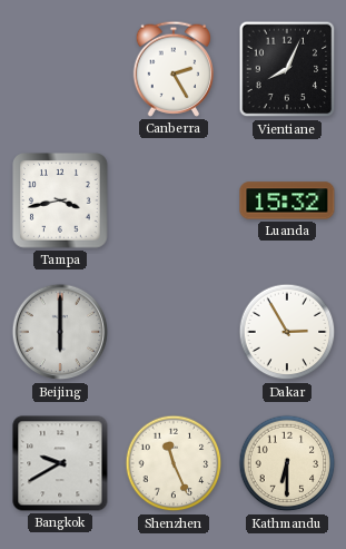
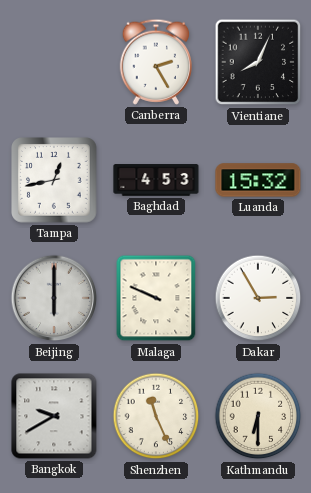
Tampa: 3:43 -> 12:43 (54, 180)
Baghdad: none -> 4:53 (156, 180)
Malaga: none -> 9:49 (156, 298)
